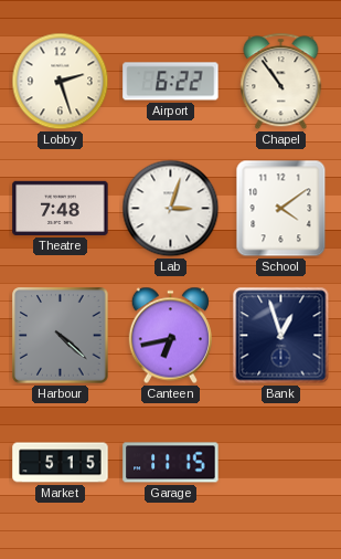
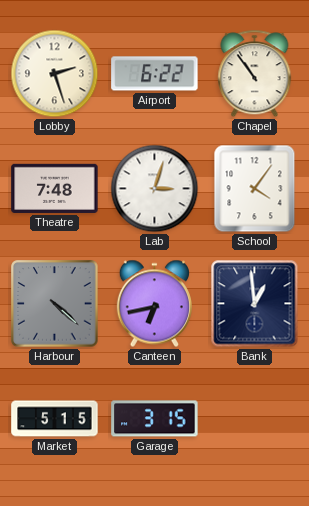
School: 4:09 -> 4:06 (255, 189)
Bank: 12:57 -> 12:59 (255, 304)
Garage: 11:15 -> 3:15 (155, 419)
